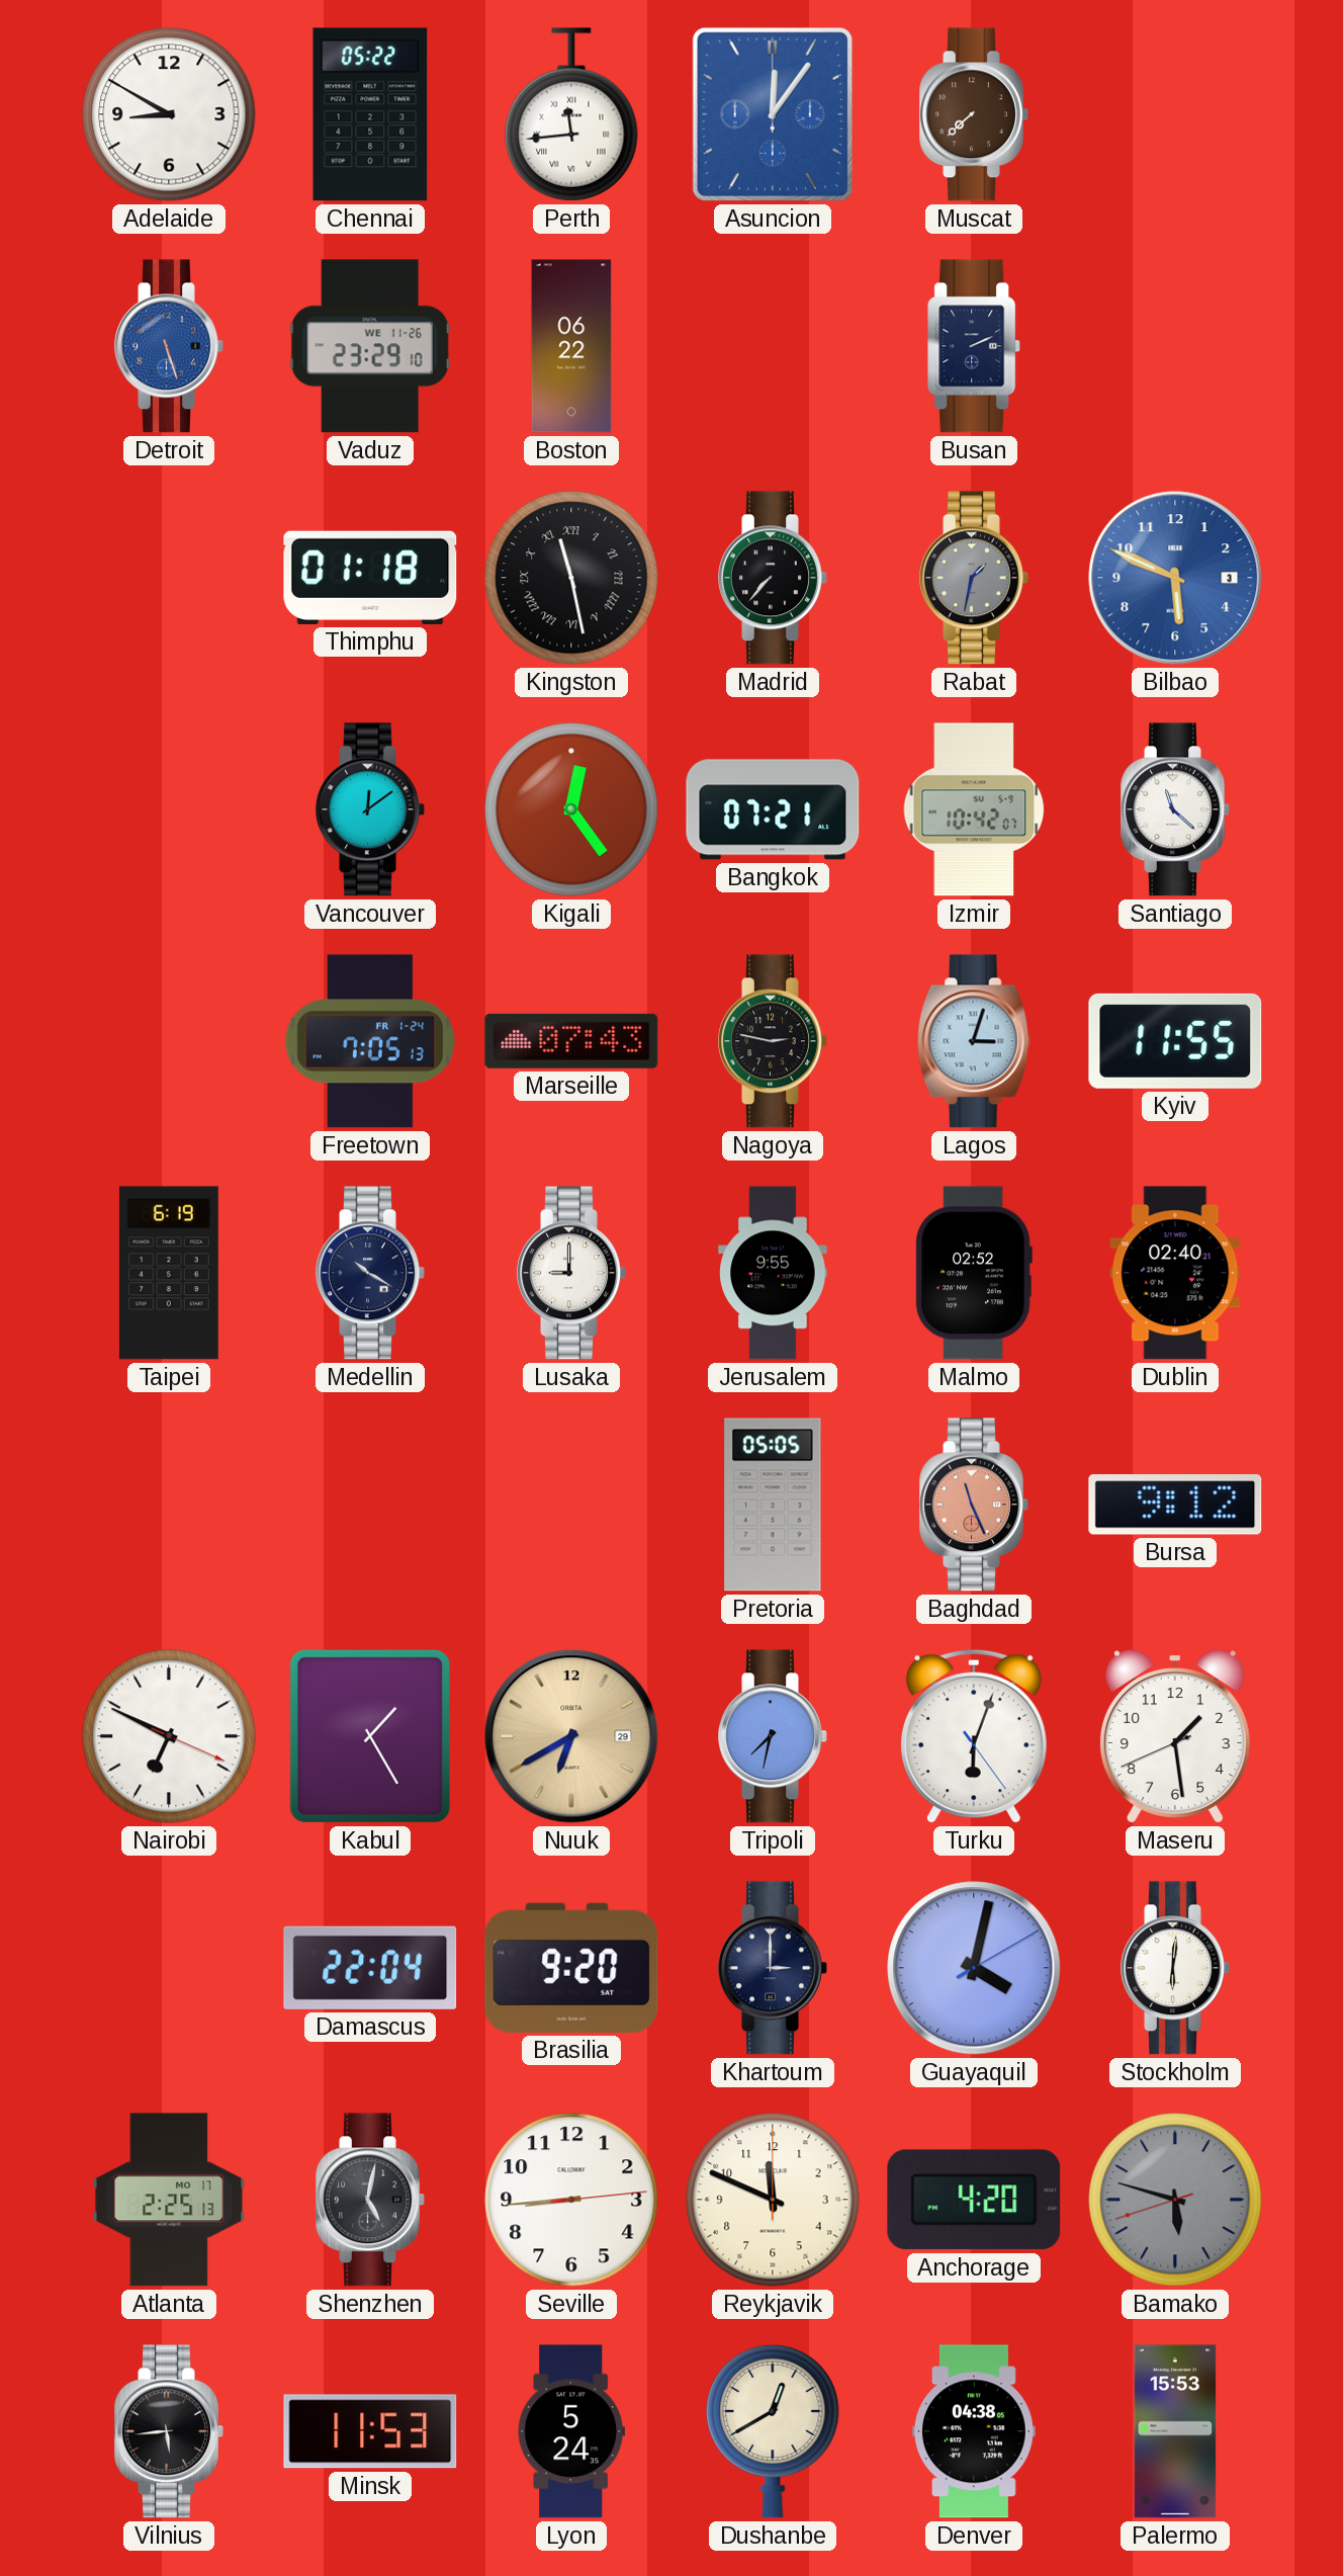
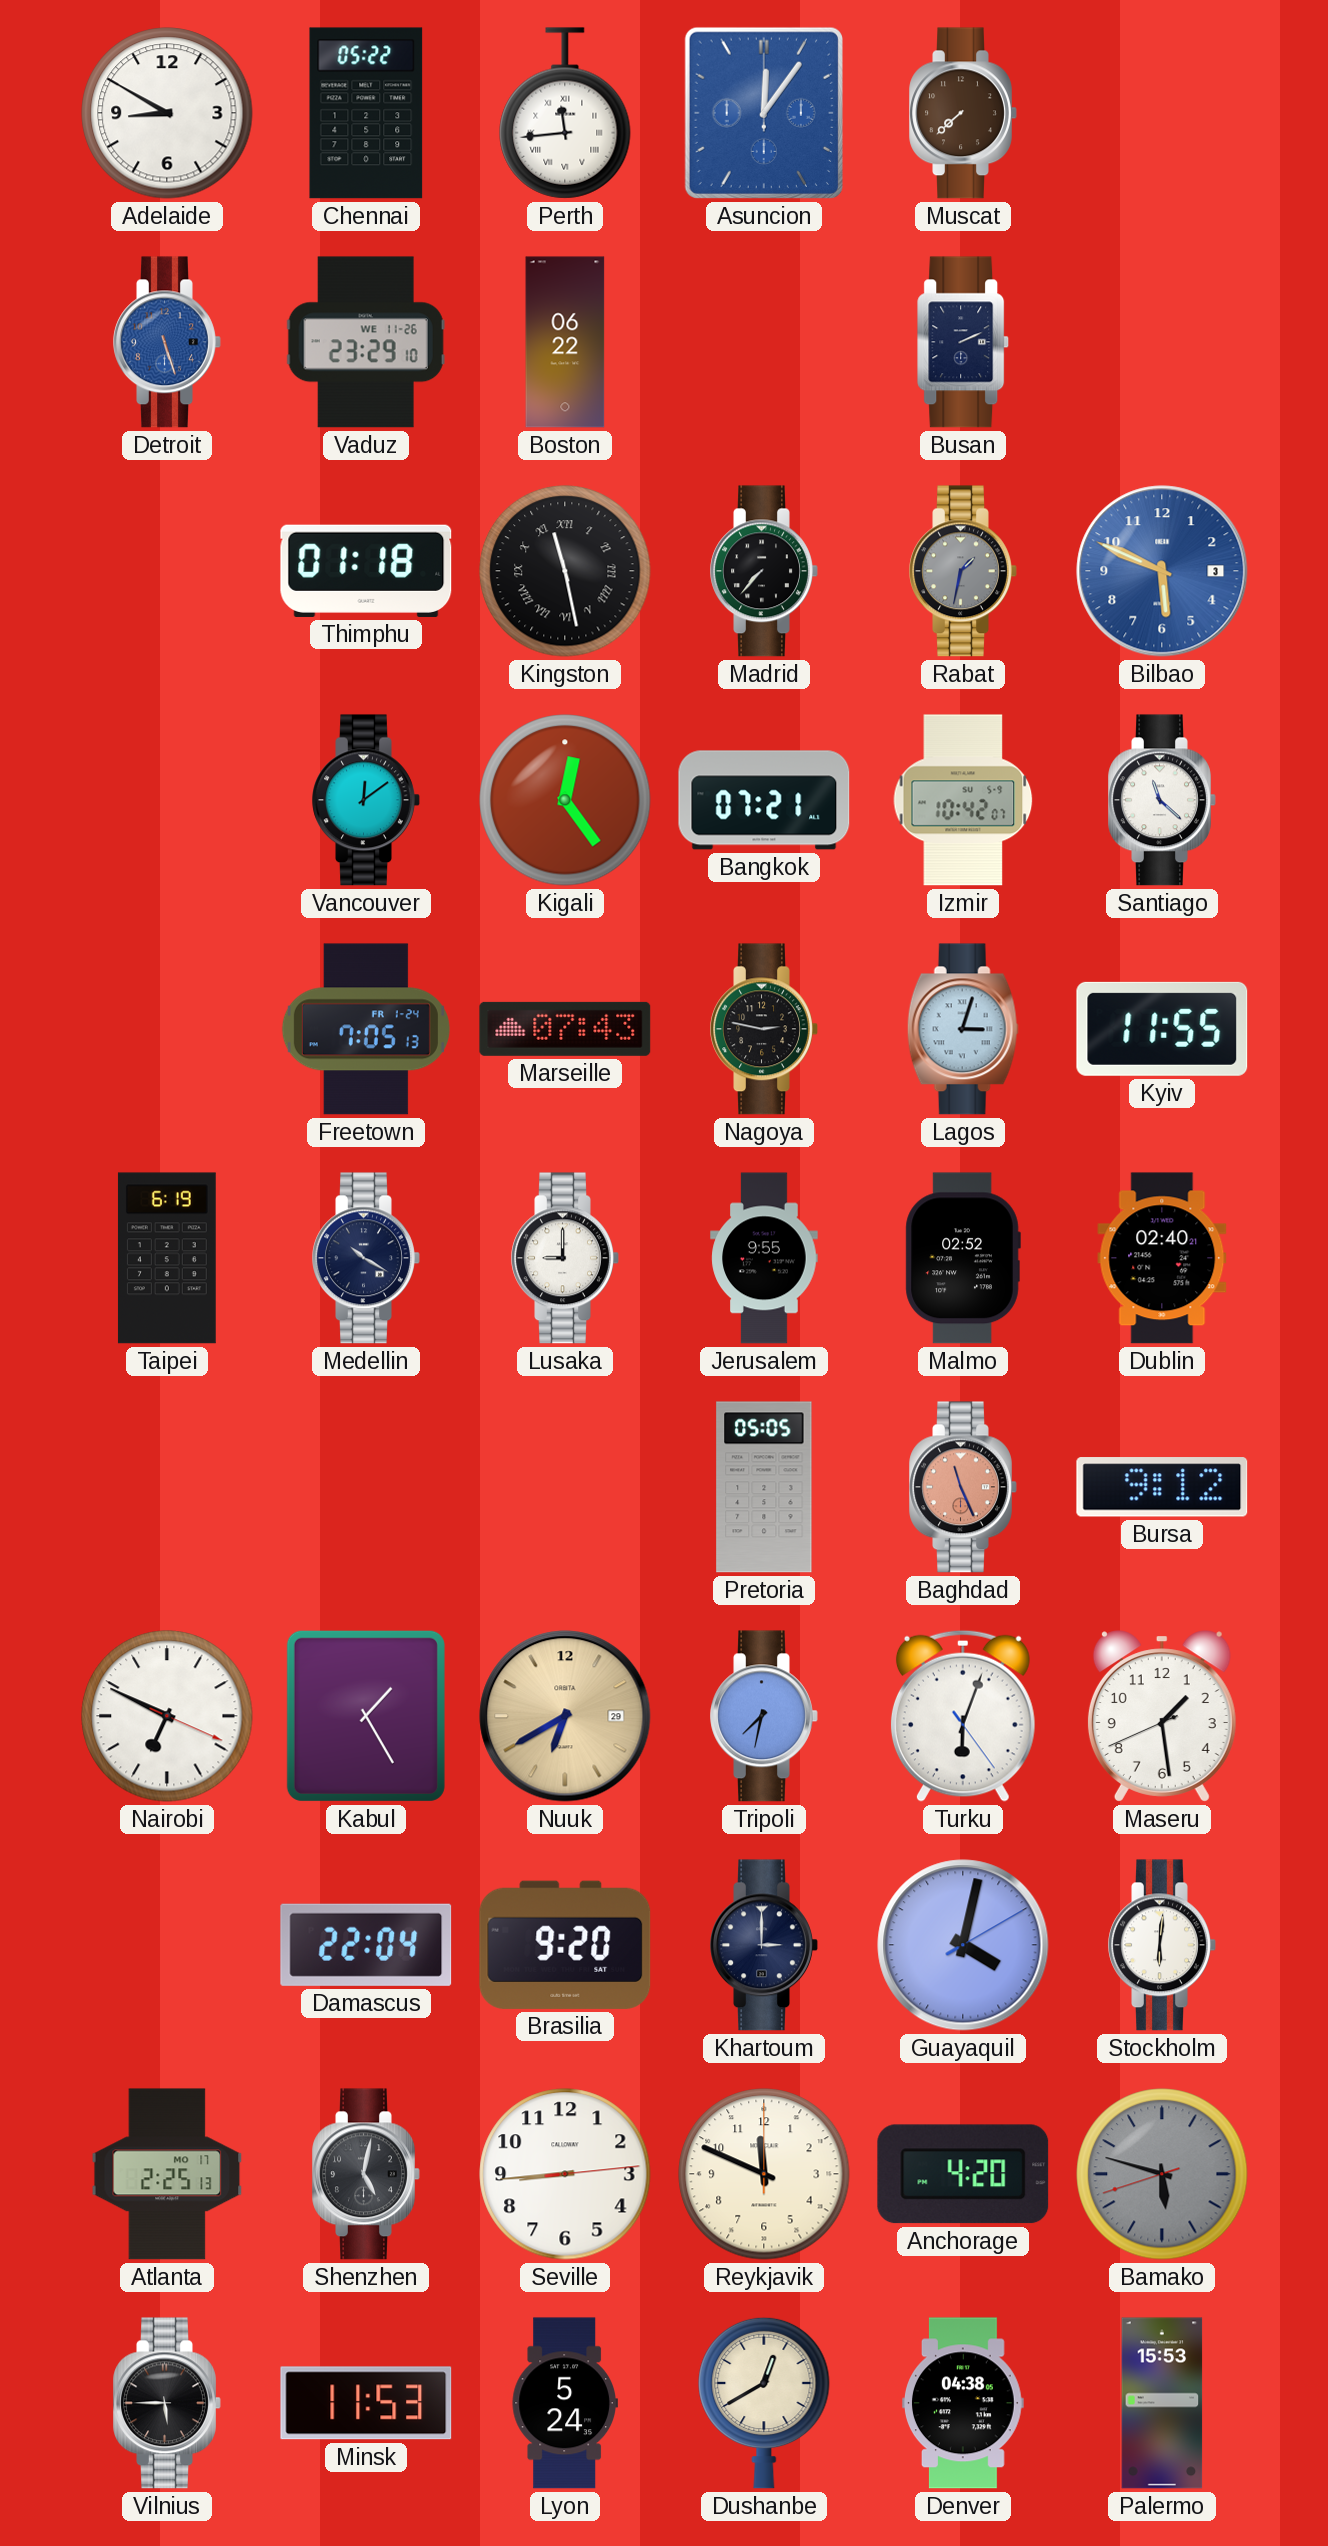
Vilnius: 5:44 -> 5:45 (167, 2403)
